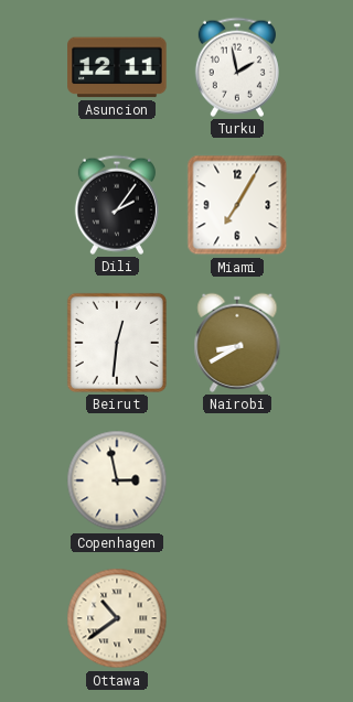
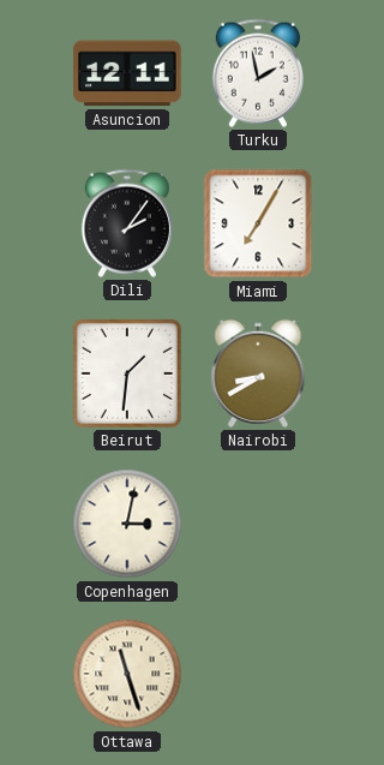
Beirut: 12:31 -> 1:31 (127, 373)
Copenhagen: 2:58 -> 3:02 (127, 524)
Ottawa: 10:39 -> 11:27 (127, 674)
